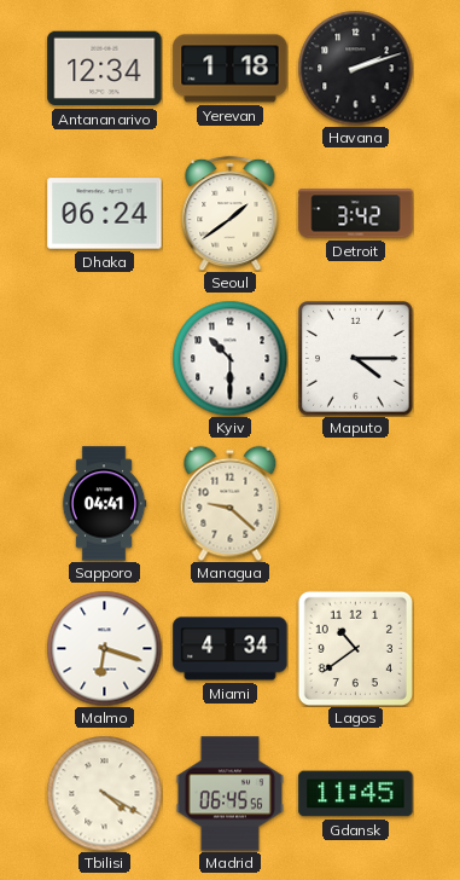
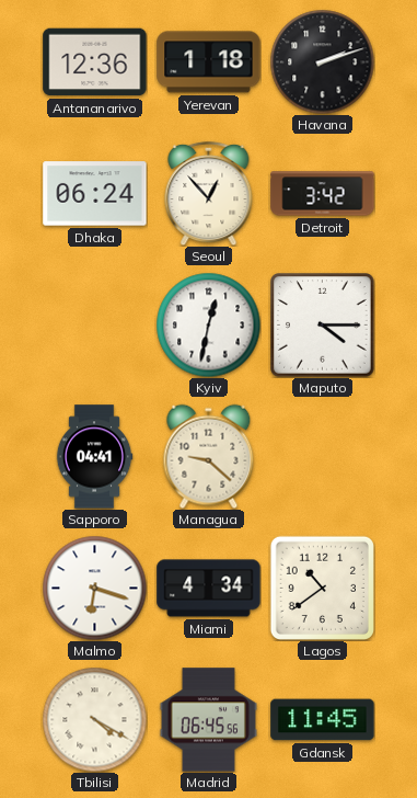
Antananarivo: 12:34 -> 12:36 (95, 62)
Seoul: 1:39 -> 12:53 (209, 193)
Kyiv: 10:30 -> 12:32 (208, 324)
